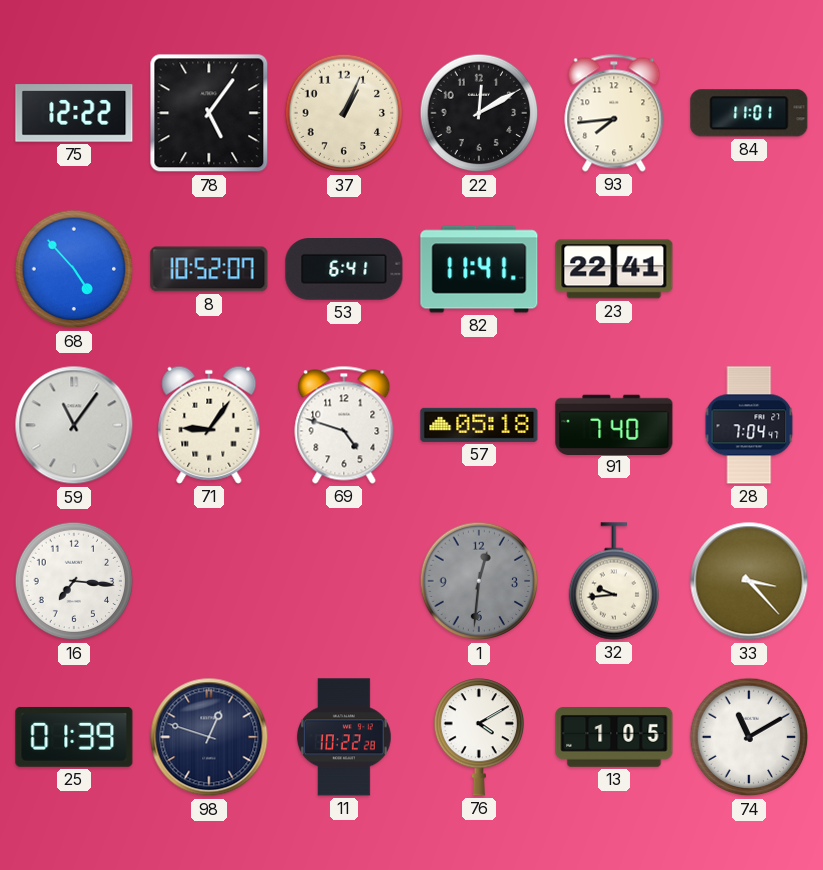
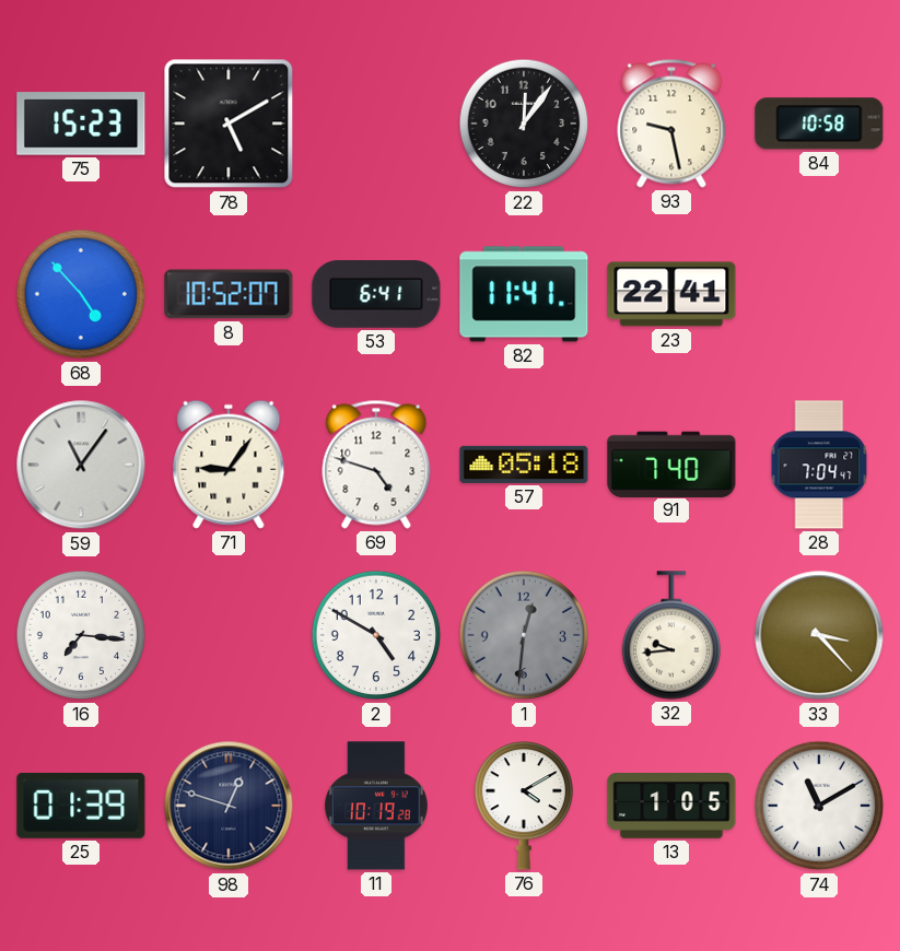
75: 12:22 -> 15:23 (81, 124)
78: 5:06 -> 5:10 (229, 124)
37: 1:04 -> none (344, 113)
22: 12:10 -> 12:06 (524, 124)
93: 7:44 -> 9:28 (671, 124)
84: 11:01 -> 10:58 (819, 124)
2: none -> 4:50 (376, 635)
11: 10:22 -> 10:19 (376, 806)
